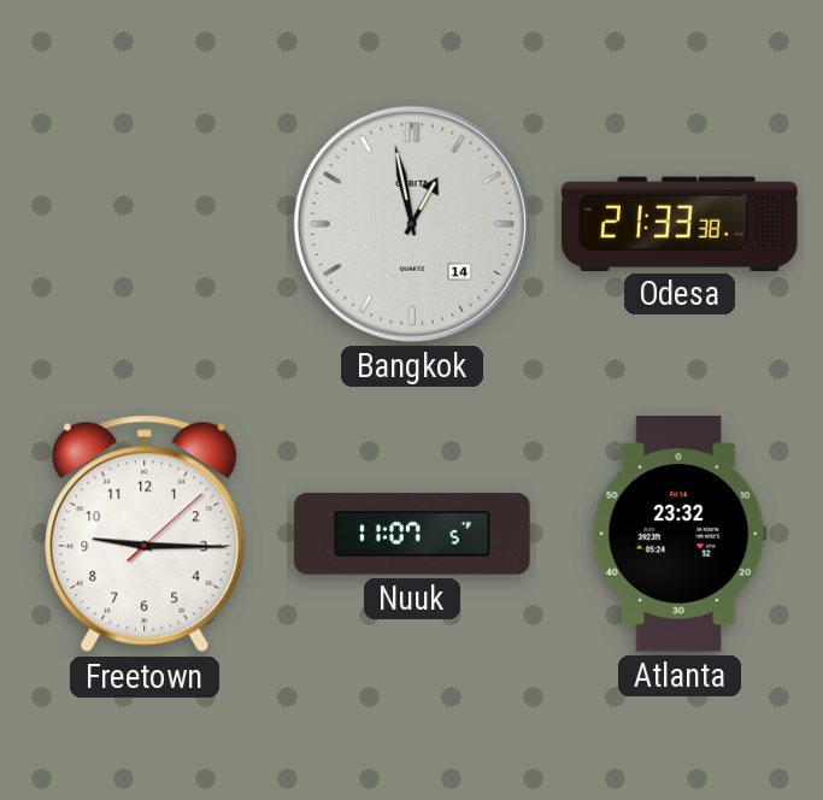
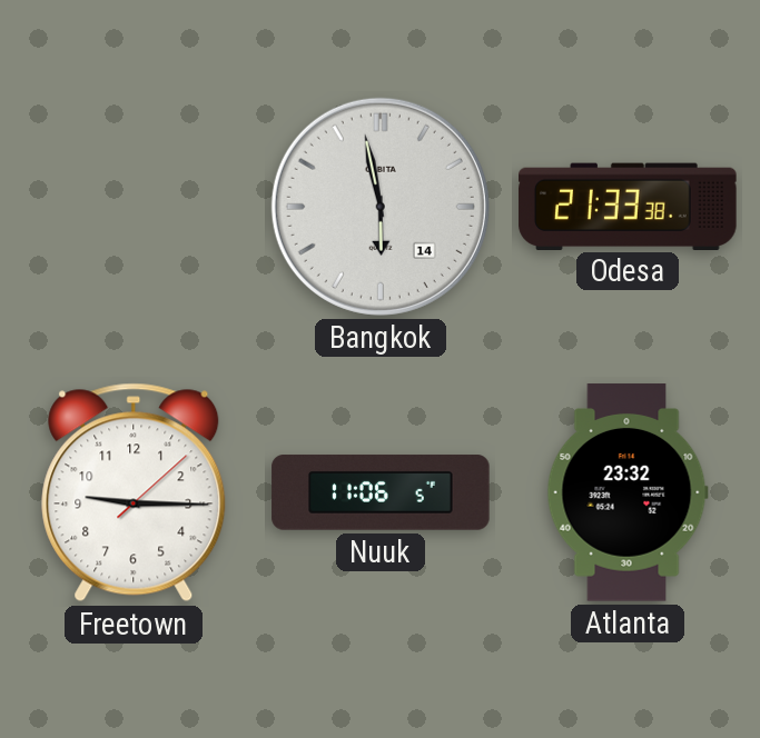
Bangkok: 12:58 -> 5:58 (381, 207)
Nuuk: 11:07 -> 11:06 (381, 492)
